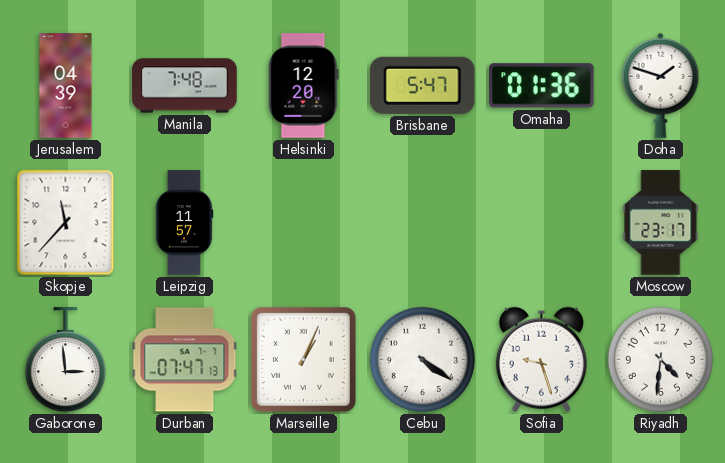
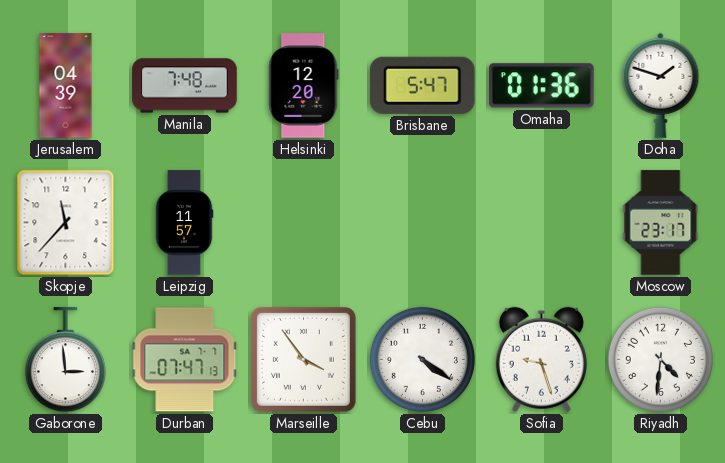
Marseille: 1:04 -> 3:54 (303, 359)
